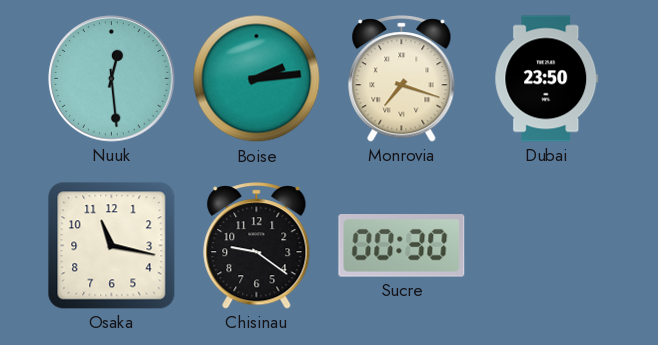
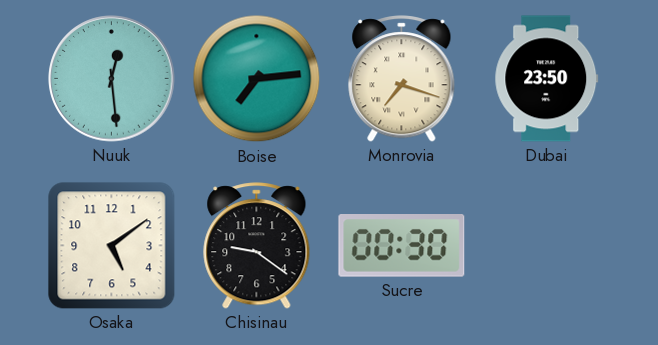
Boise: 2:14 -> 7:14 (257, 79)
Osaka: 11:17 -> 5:09 (112, 246)
